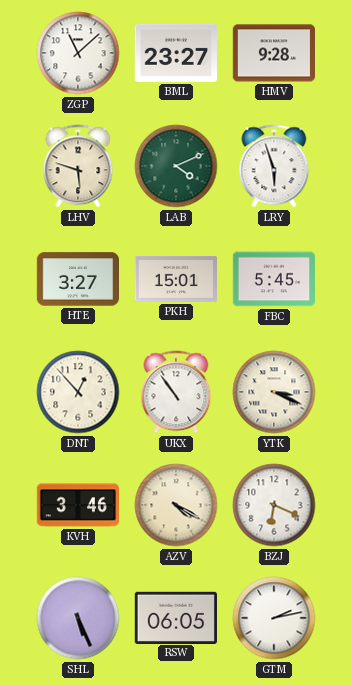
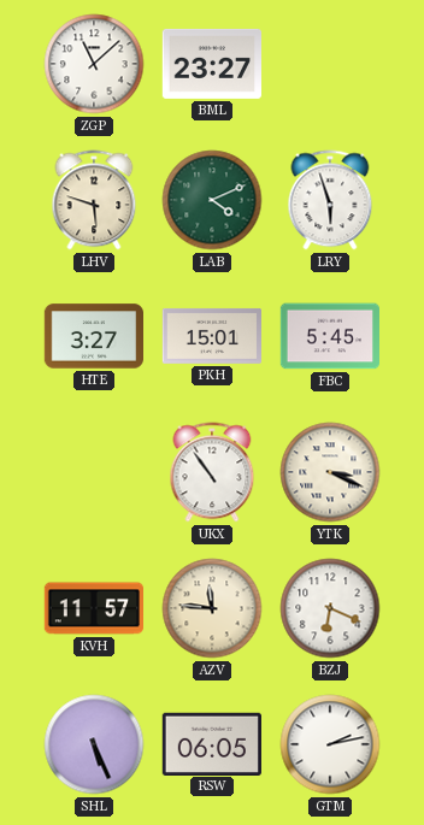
HMV: 9:28 -> none (273, 53)
DNT: 12:53 -> none (78, 392)
KVH: 3:46 -> 11:57 (93, 608)
AZV: 4:20 -> 11:46 (212, 608)
